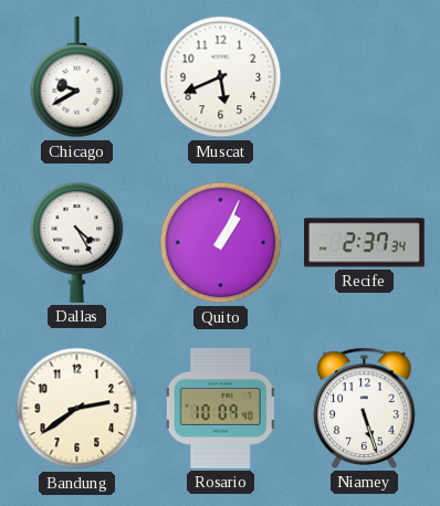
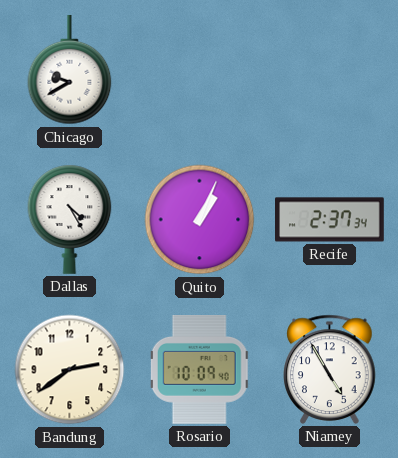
Muscat: 5:41 -> none (221, 77)
Niamey: 5:27 -> 4:55 (330, 369)
